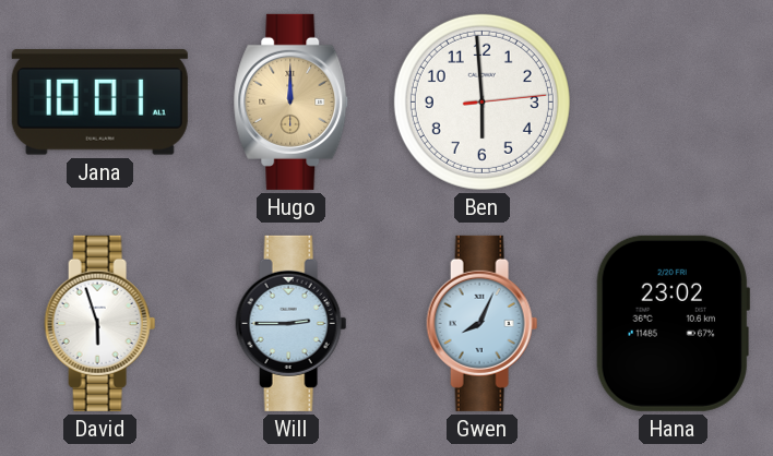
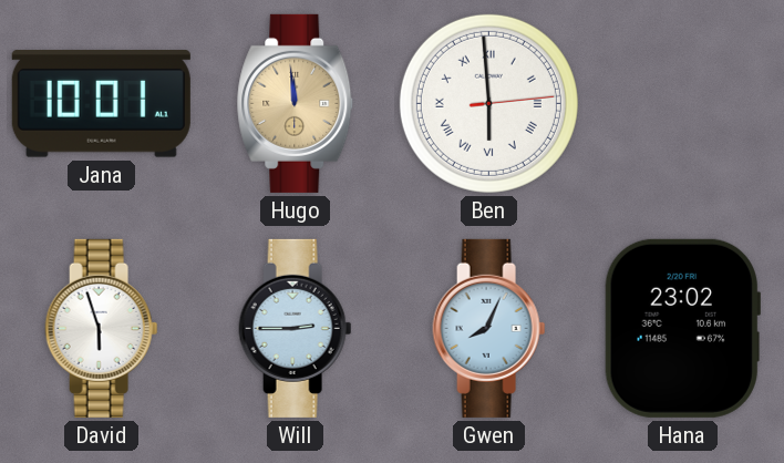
Hugo: 12:00 -> 11:59 (296, 103)
Ben numerals: Arabic -> Roman (488, 103)
